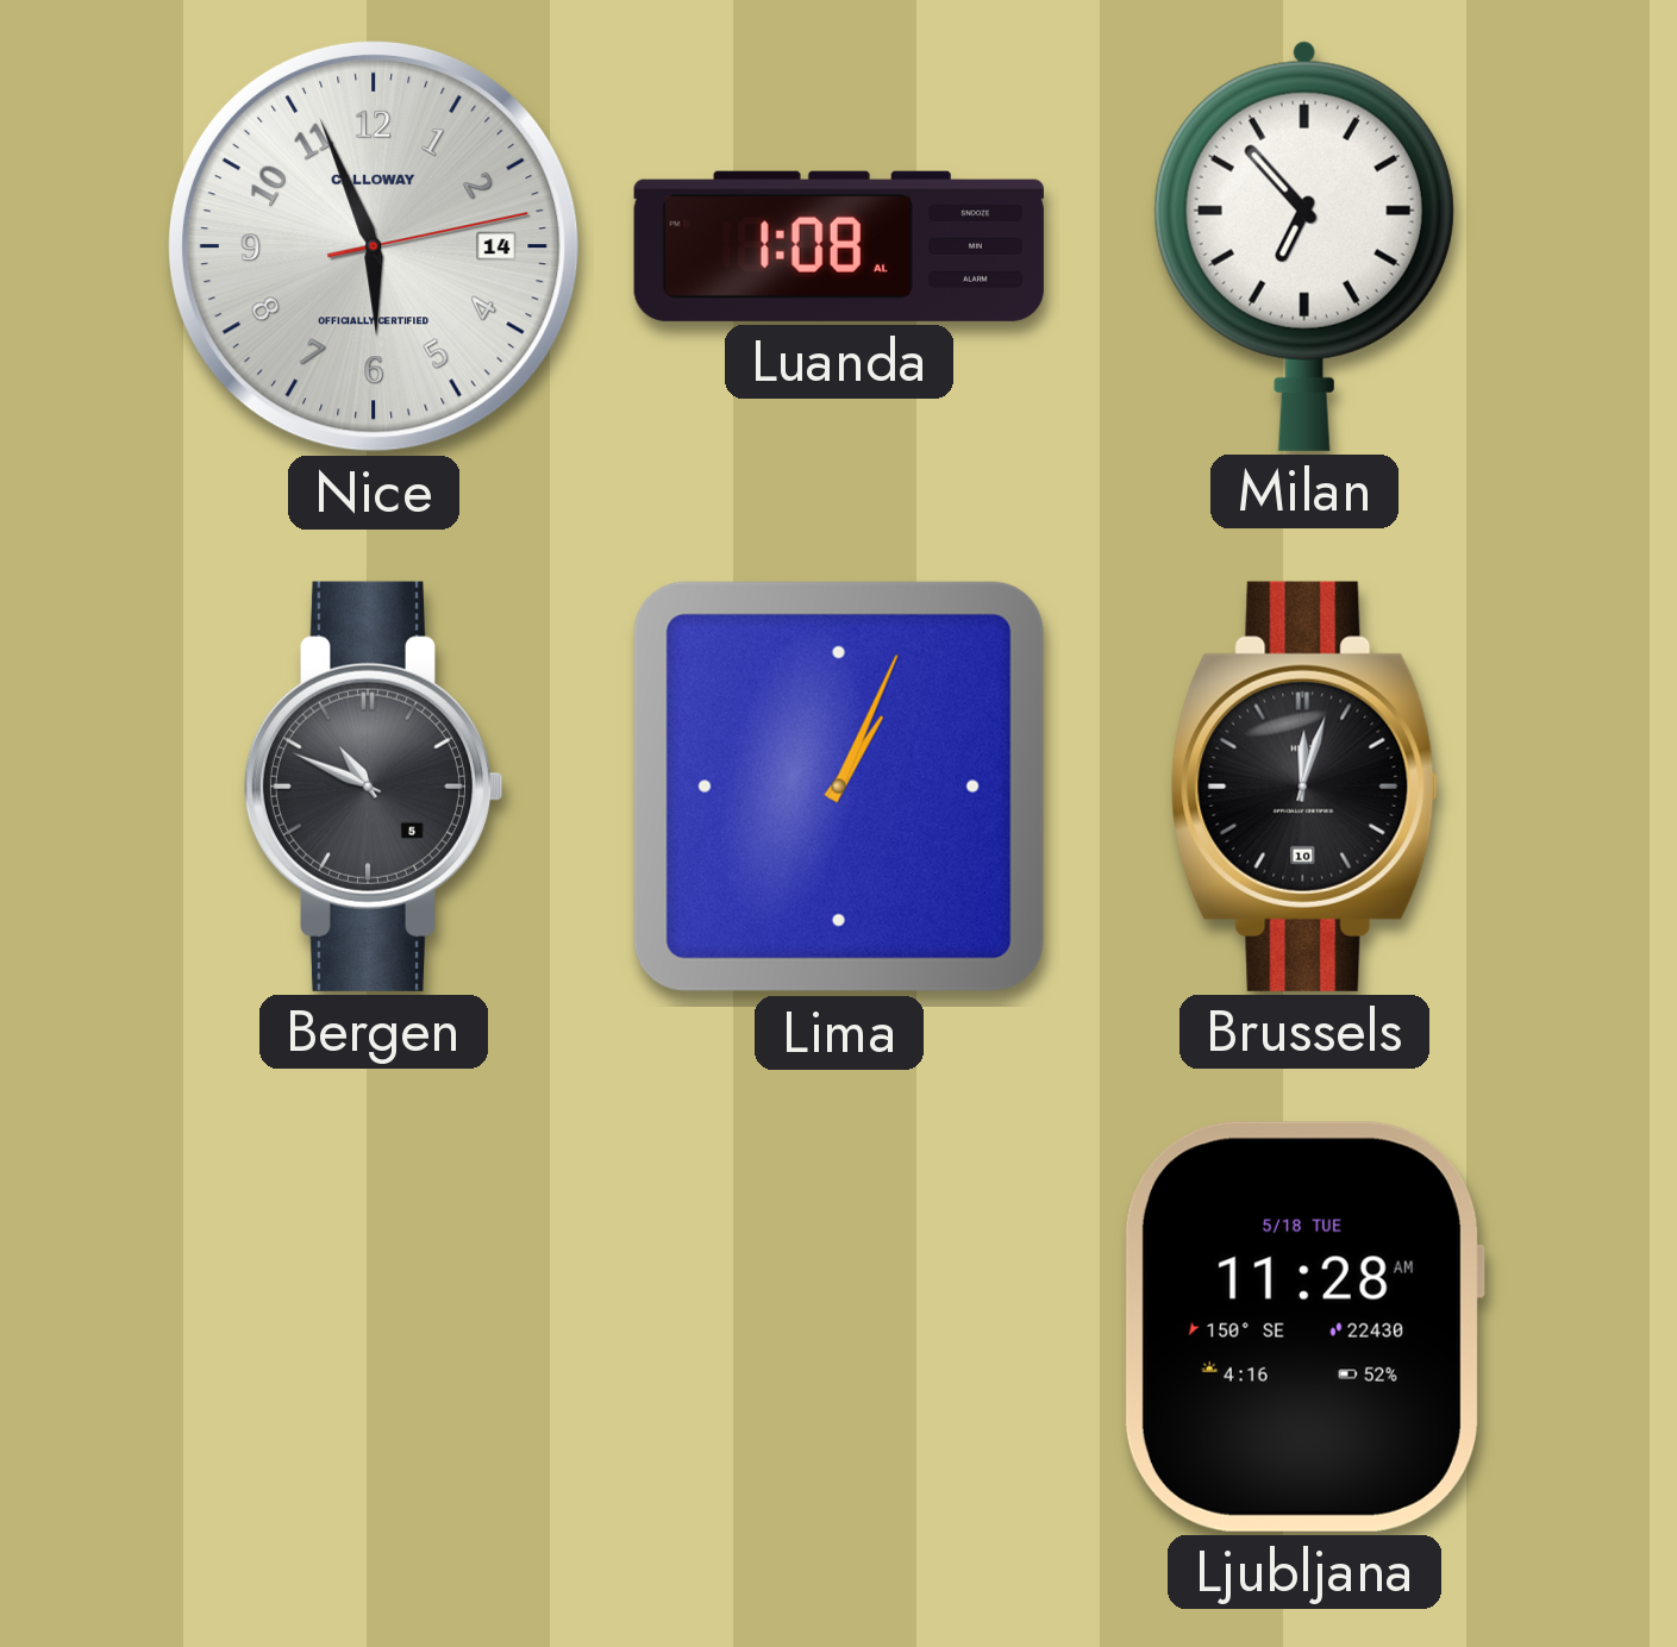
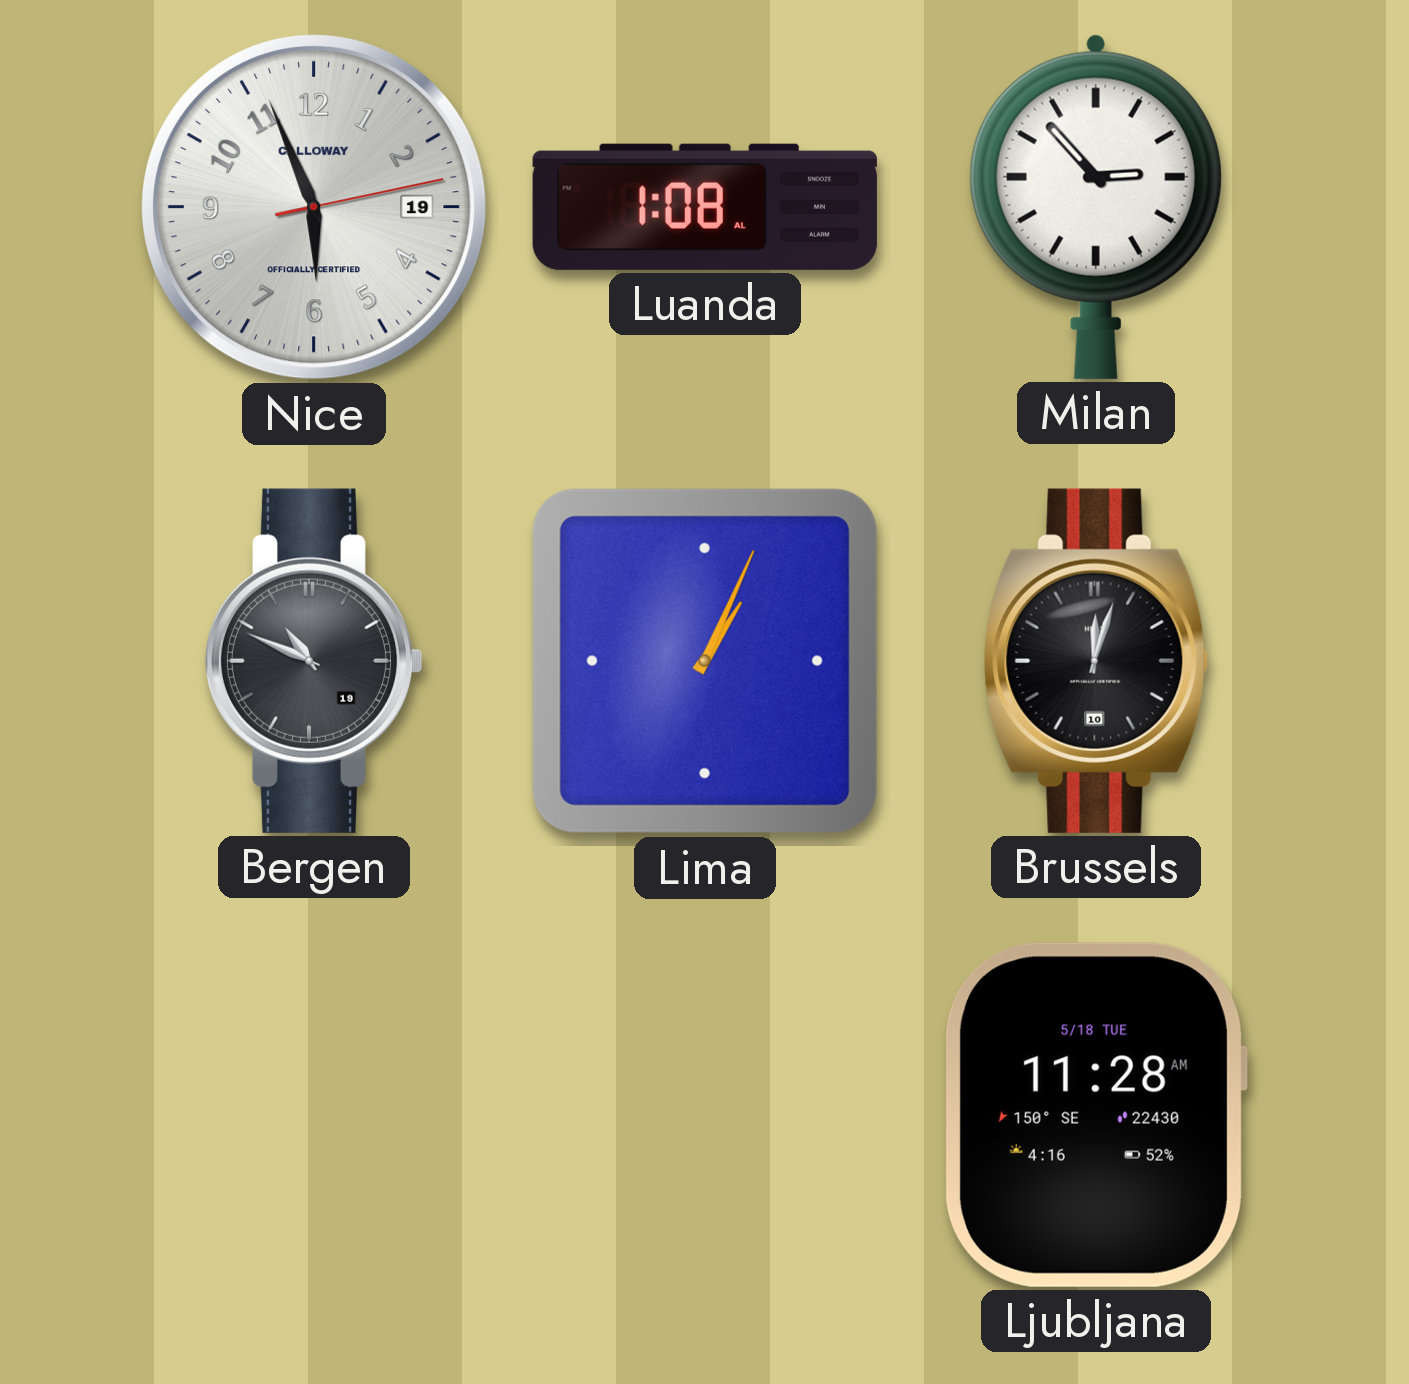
Nice date: 14 -> 19 (314, 207)
Milan: 6:53 -> 2:53 (1096, 207)
Bergen date: 5 -> 19 (314, 661)
